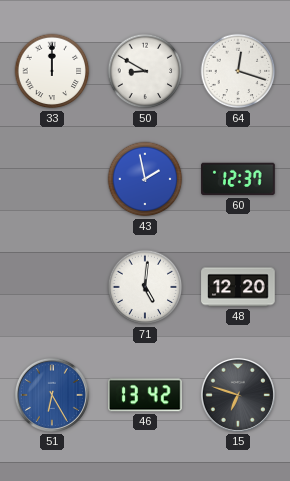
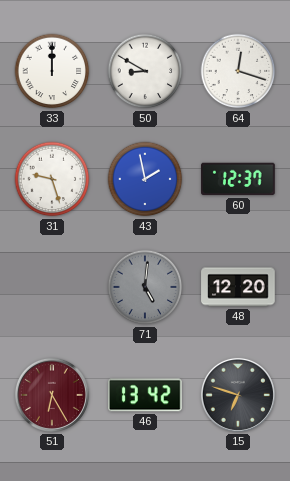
31: none -> 9:27 (52, 179)
71 dial: white -> grey (145, 287)
51 dial: blue -> burgundy (52, 395)
